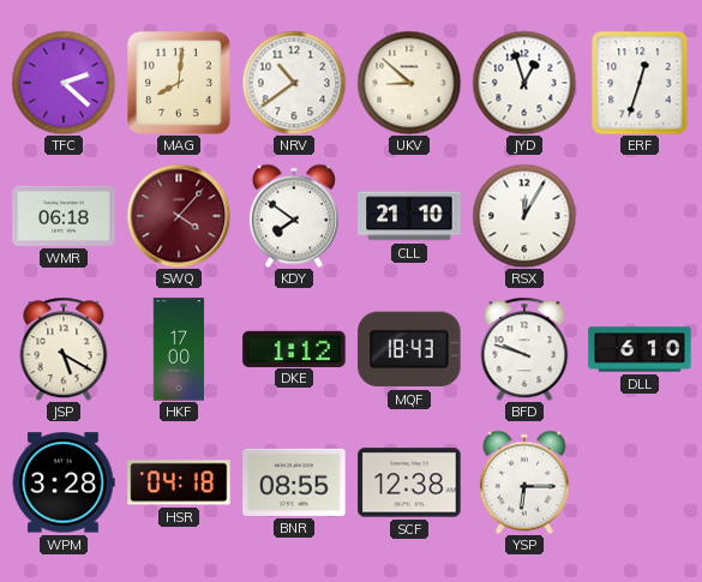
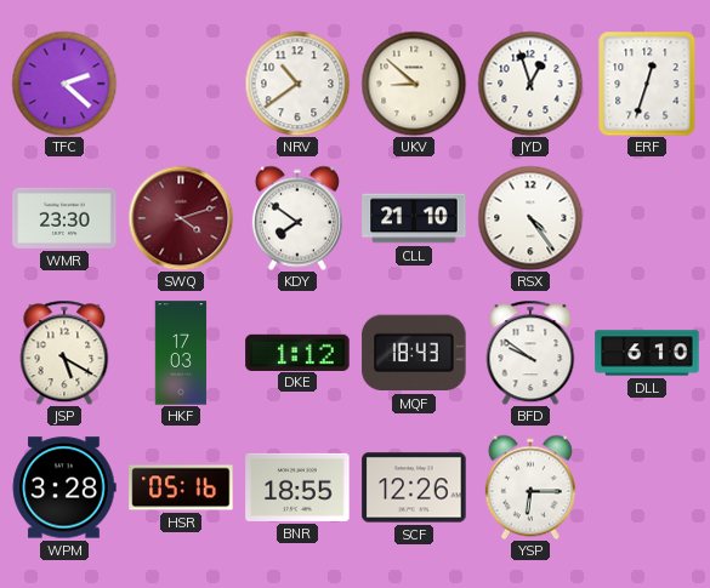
MAG: 8:01 -> none (180, 84)
WMR: 06:18 -> 23:30 (64, 218)
SWQ: 4:07 -> 4:12 (181, 218)
RSX: 12:05 -> 4:24 (530, 218)
HKF: 17:00 -> 17:03 (181, 353)
BFD: 9:48 -> 9:51 (530, 353)
HSR: 04:18 -> 05:16 (181, 487)
BNR: 08:55 -> 18:55 (297, 487)
SCF: 12:38 -> 12:26 (414, 487)
